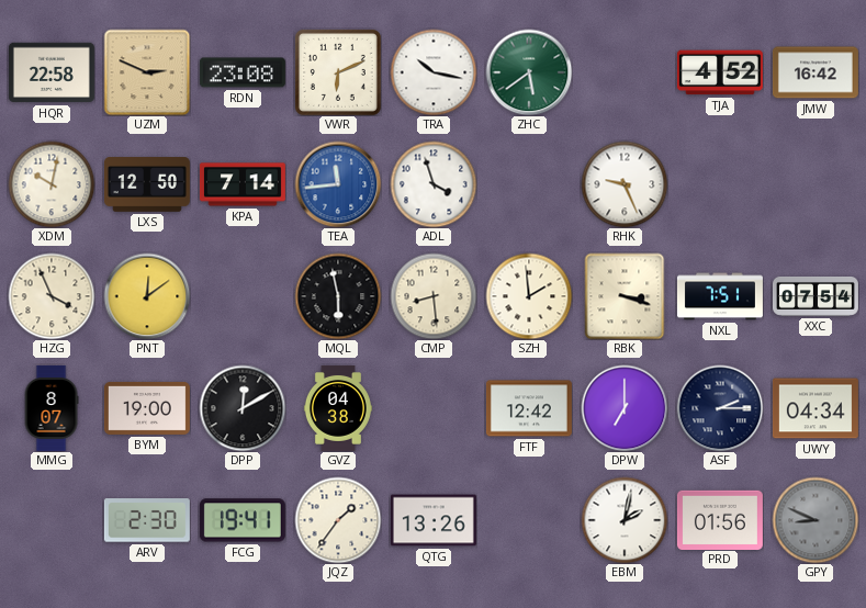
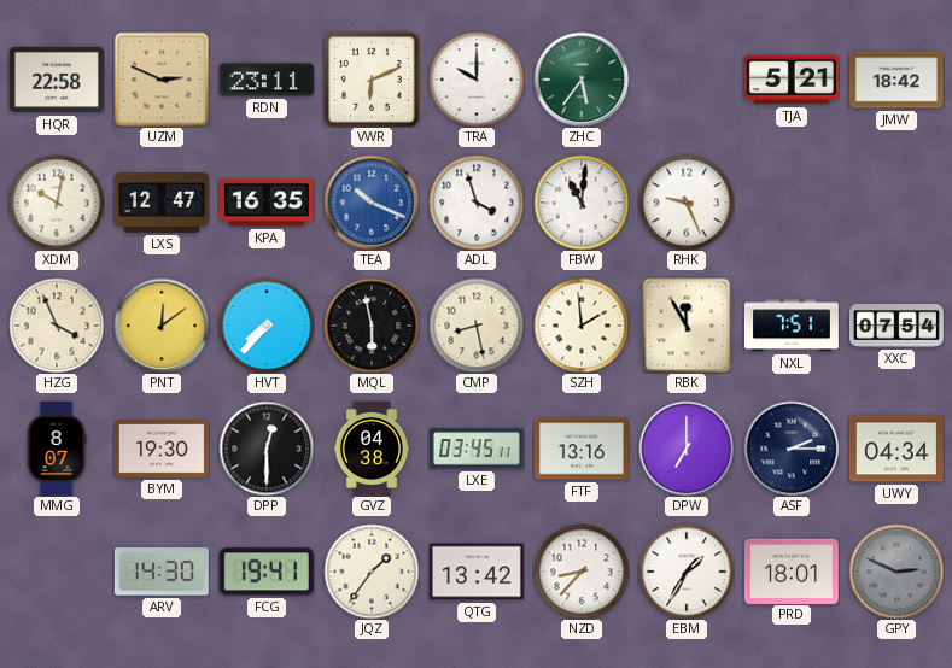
RDN: 23:08 -> 23:11 (267, 80)
TRA: 10:17 -> 10:00 (477, 80)
ZHC: 5:39 -> 5:36 (582, 80)
TJA: 4:52 -> 5:21 (792, 80)
JMW: 16:42 -> 18:42 (896, 80)
LXS: 12:50 -> 12:47 (162, 203)
KPA: 7:14 -> 16:35 (267, 203)
TEA: 11:44 -> 10:19 (372, 203)
FBW: none -> 11:01 (582, 203)
HVT: none -> 7:37 (267, 326)
CMP: 8:29 -> 8:28 (477, 326)
RBK: 3:18 -> 11:55 (687, 326)
BYM: 19:00 -> 19:30 (162, 449)
DPP: 12:10 -> 12:30 (267, 449)
LXE: none -> 03:45 (477, 449)
FTF: 12:42 -> 13:16 (582, 449)
ARV: 2:30 -> 14:30 (162, 572)
QTG: 13:26 -> 13:42 (477, 572)
NZD: none -> 8:37 (582, 572)
EBM: 2:02 -> 1:35 (687, 572)
PRD: 01:56 -> 18:01 (792, 570)
GPY: 8:49 -> 2:49 (896, 572)
